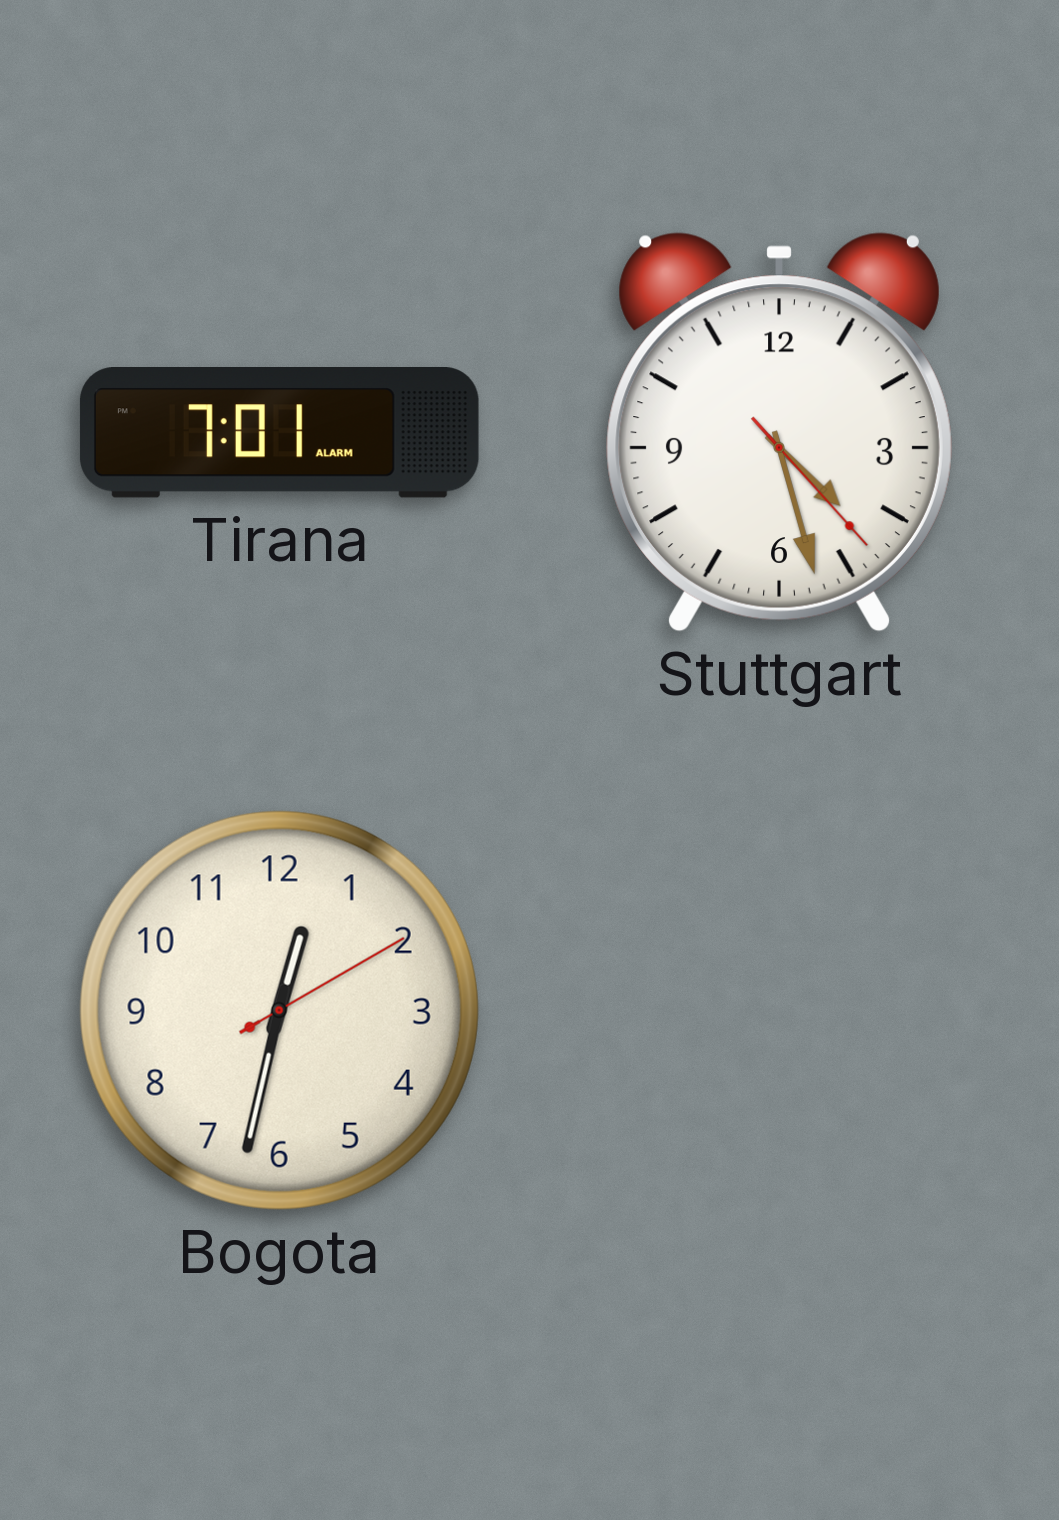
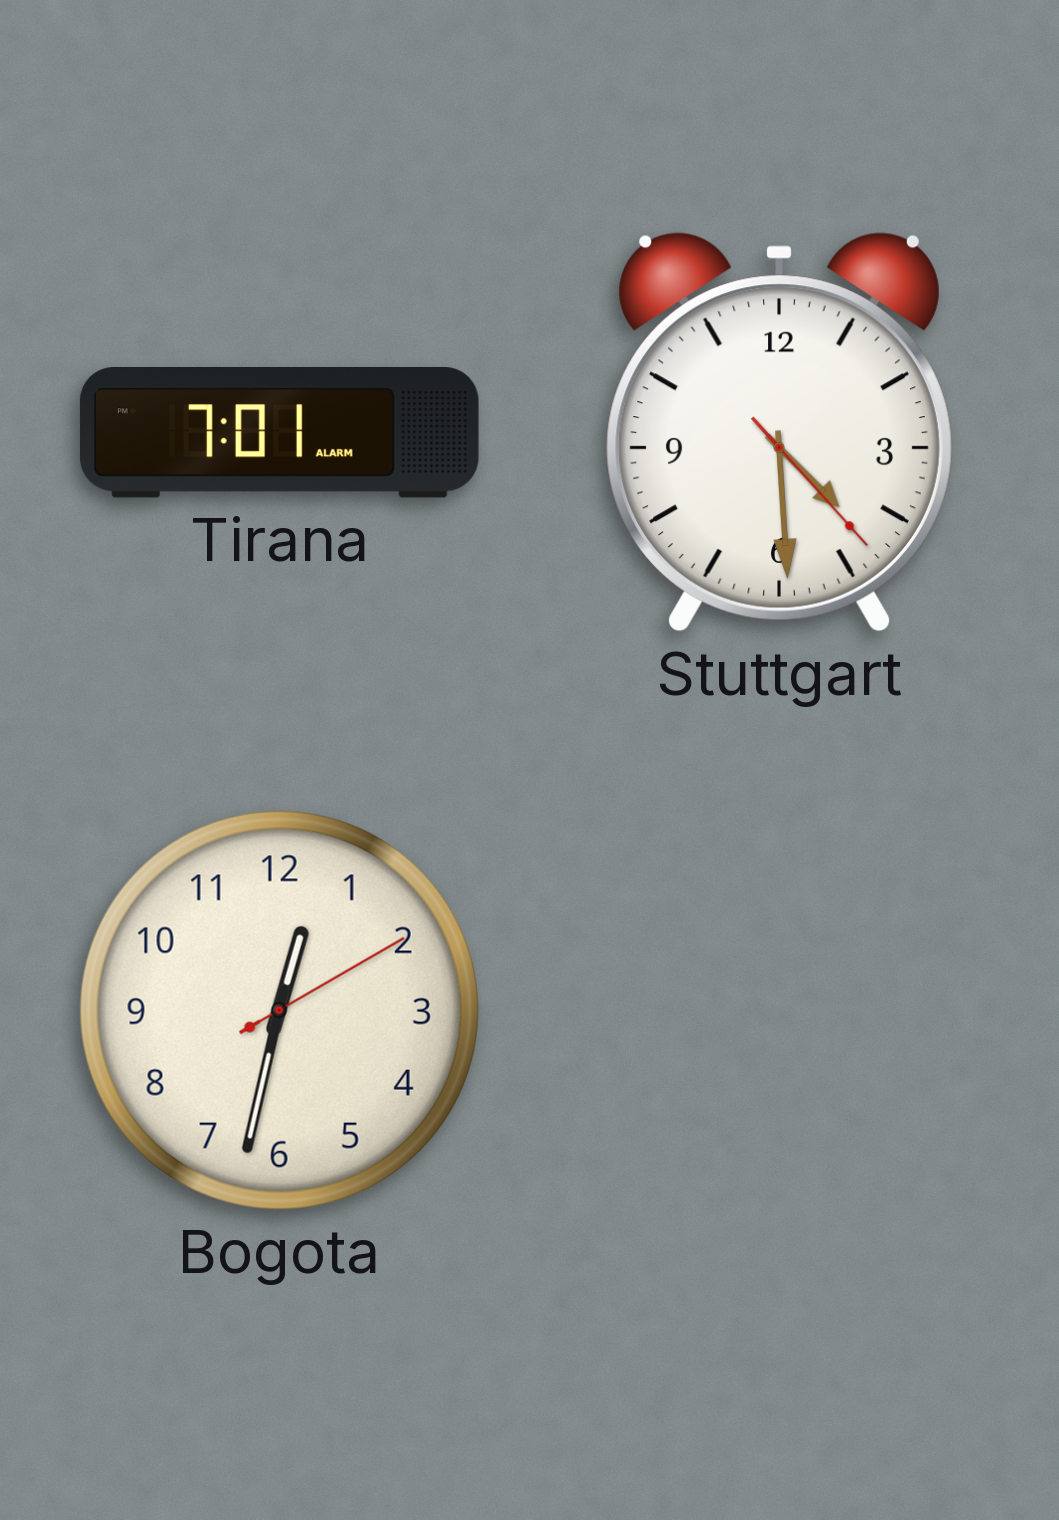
Stuttgart: 4:27 -> 4:29 (779, 432)
